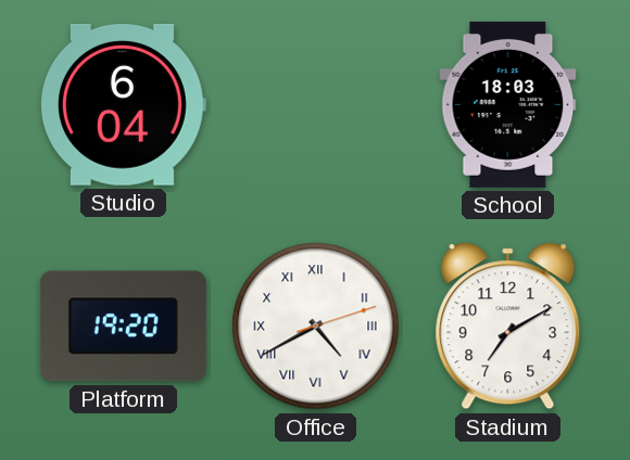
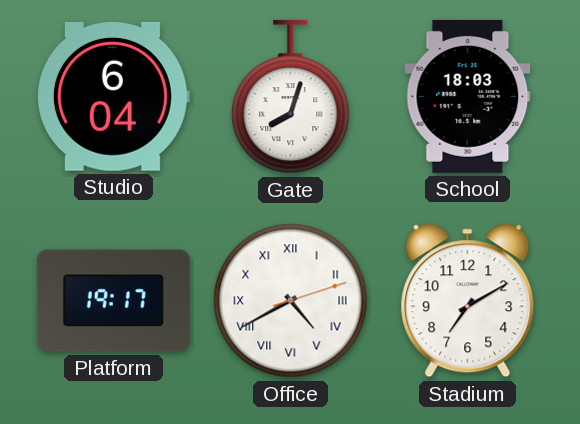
Gate: none -> 8:03 (291, 97)
Platform: 19:20 -> 19:17 (113, 301)
